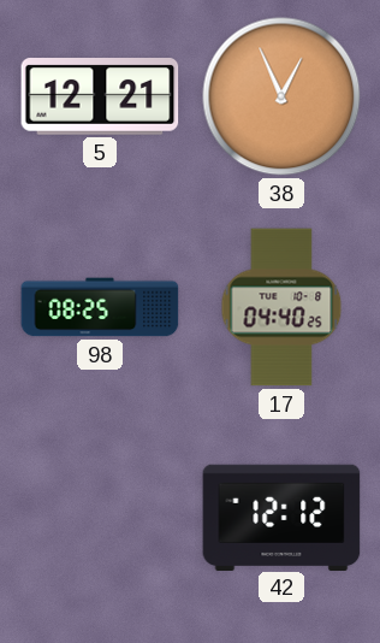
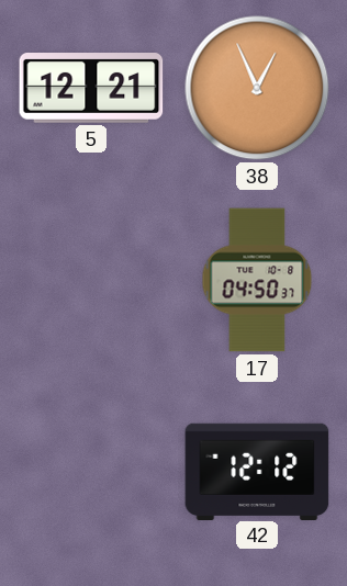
98: 08:25 -> none (100, 307)
17: 04:40 -> 04:50 (257, 280)
